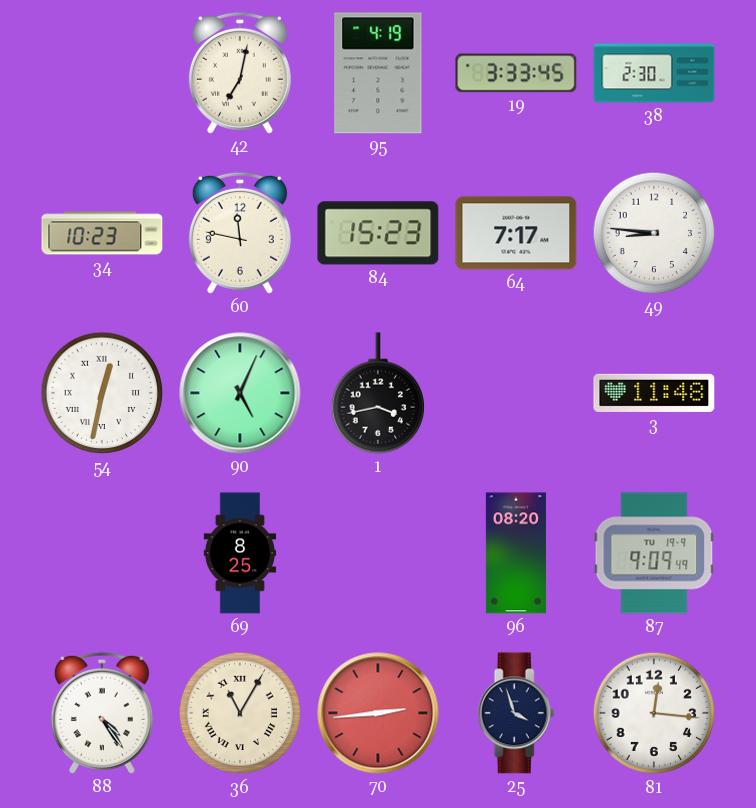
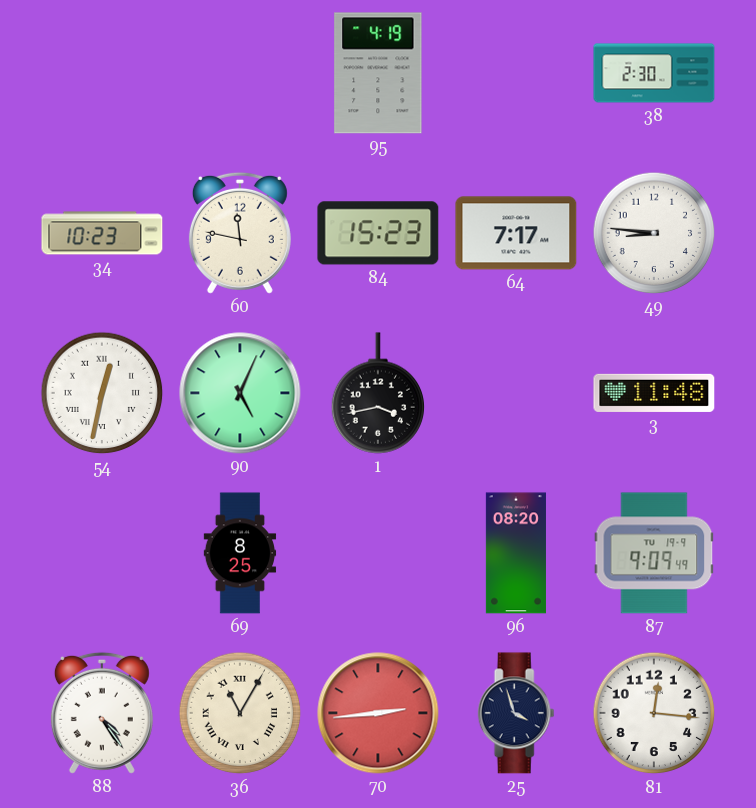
42: 7:02 -> none (240, 73)
19: 3:33 -> none (516, 73)
